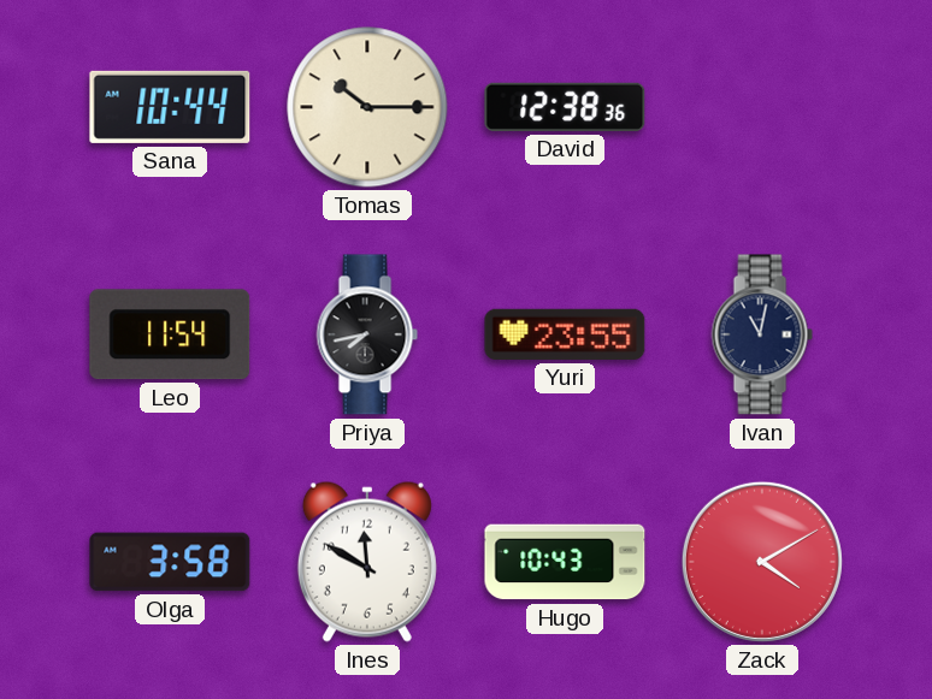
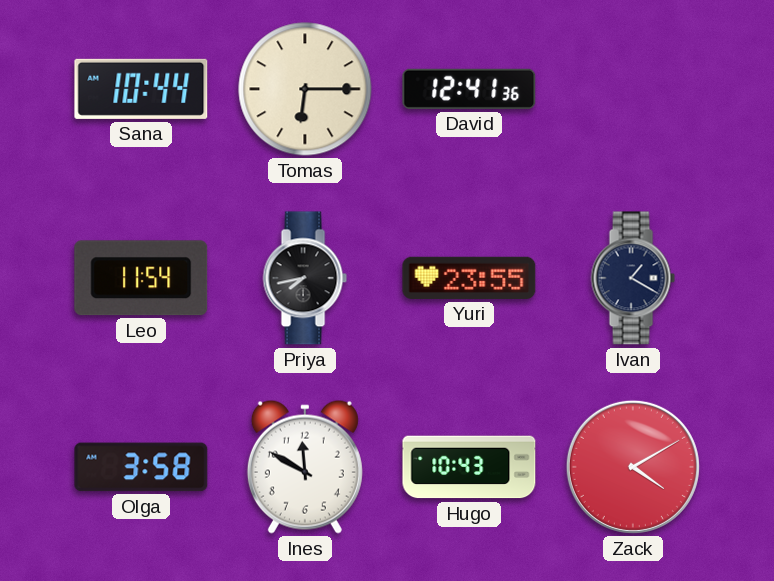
Tomas: 10:15 -> 6:15 (305, 89)
David: 12:38 -> 12:41 (469, 89)
Ivan: 11:02 -> 1:20 (633, 278)
